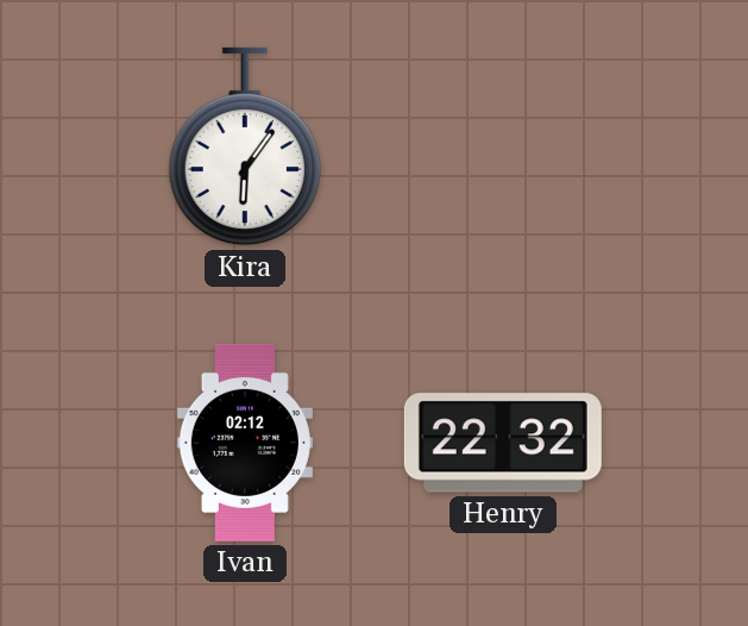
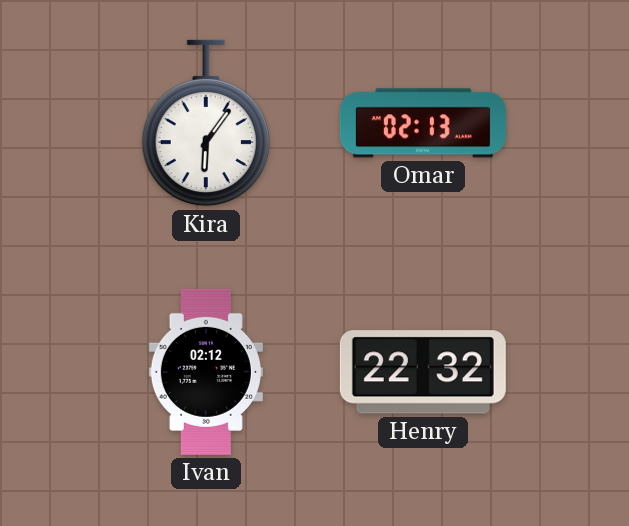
Omar: none -> 02:13 (423, 123)
